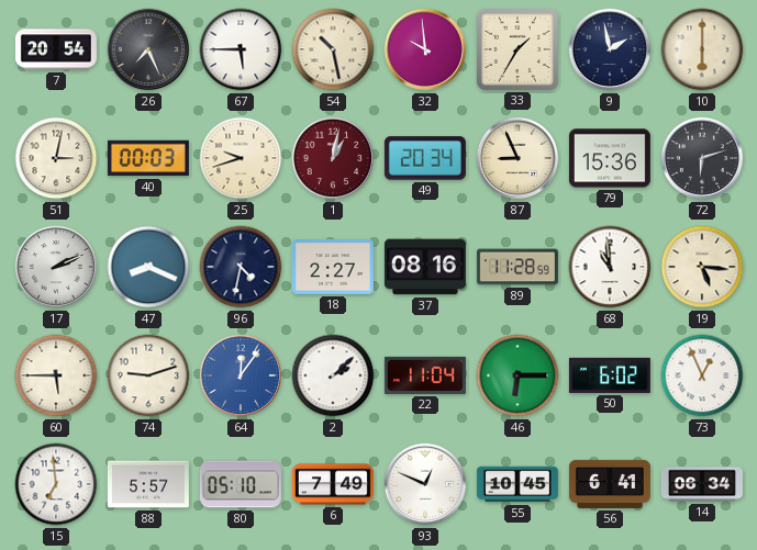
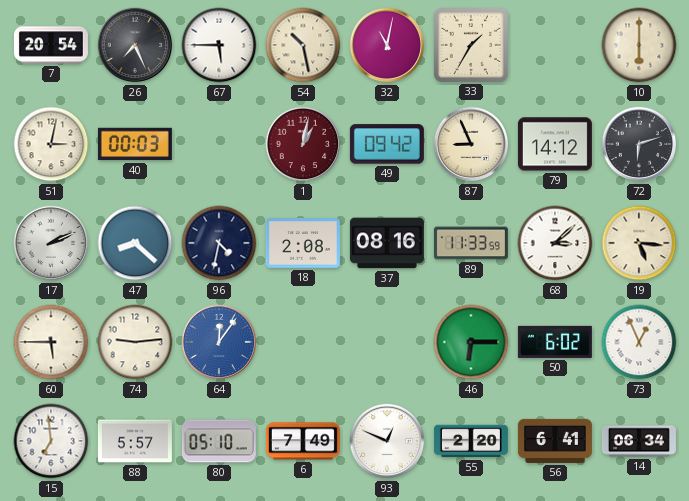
32: 9:59 -> 11:02 (387, 45)
9: 1:58 -> none (610, 49)
25: 9:42 -> none (241, 158)
49: 20:34 -> 09:42 (387, 144)
79: 15:36 -> 14:12 (555, 144)
47: 8:19 -> 8:22 (135, 243)
18: 2:27 -> 2:08 (303, 244)
89: 11:28 -> 11:33 (471, 243)
68: 10:59 -> 3:08 (555, 243)
74: 9:12 -> 9:14 (135, 342)
2: 2:08 -> none (333, 375)
22: 11:04 -> none (425, 375)
55: 10:45 -> 2:20 (471, 441)
